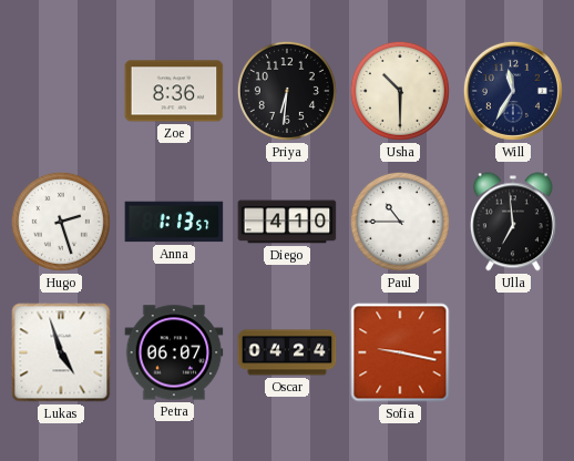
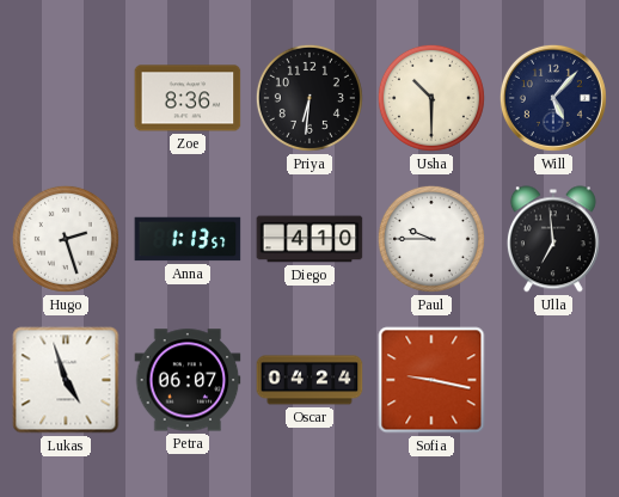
Will: 11:35 -> 5:07 (553, 98)
Paul: 10:45 -> 9:45 (431, 239)
